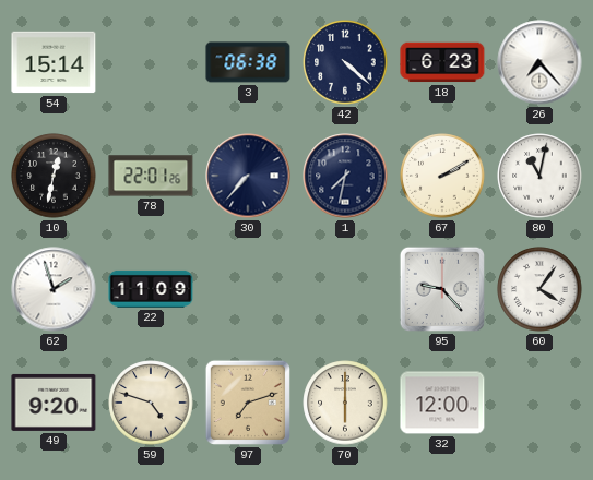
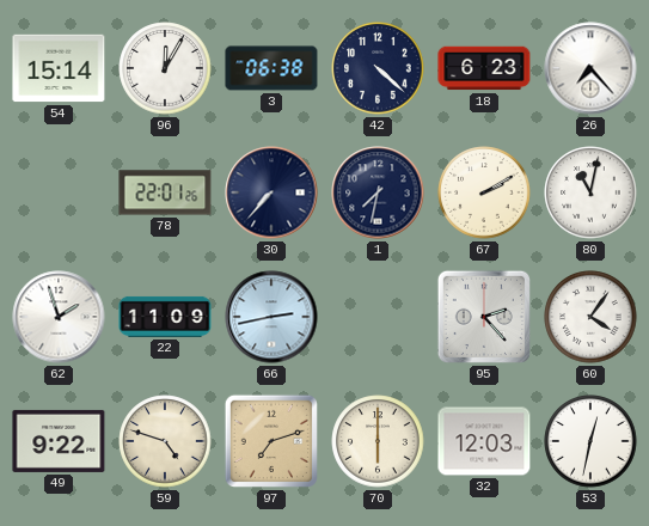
96: none -> 12:05 (165, 68)
10: 12:32 -> none (54, 176)
66: none -> 2:43 (271, 317)
95: 9:23 -> 2:23 (484, 317)
49: 9:20 -> 9:22 (59, 441)
32: 12:00 -> 12:03 (484, 441)
53: none -> 12:32 (590, 441)
